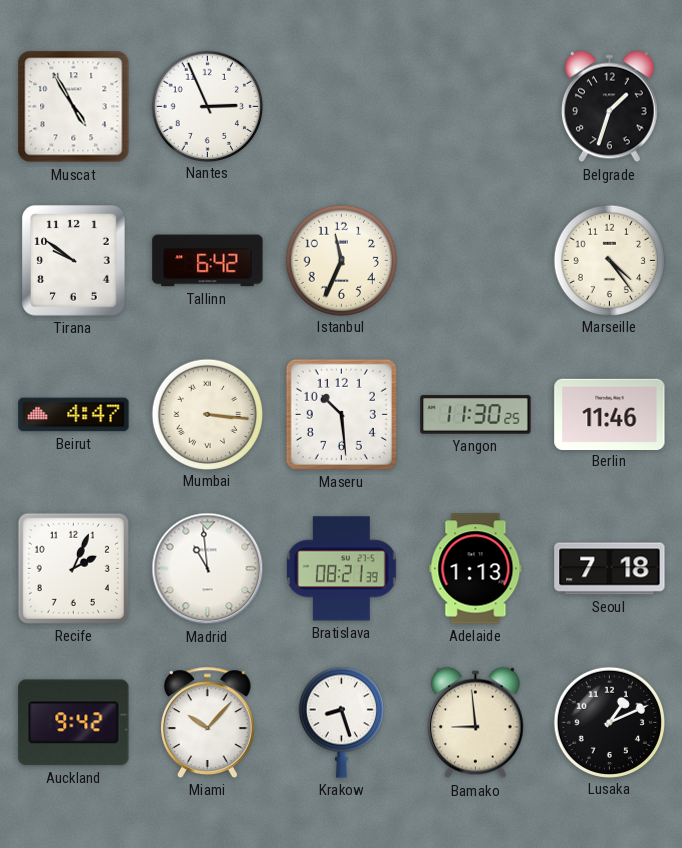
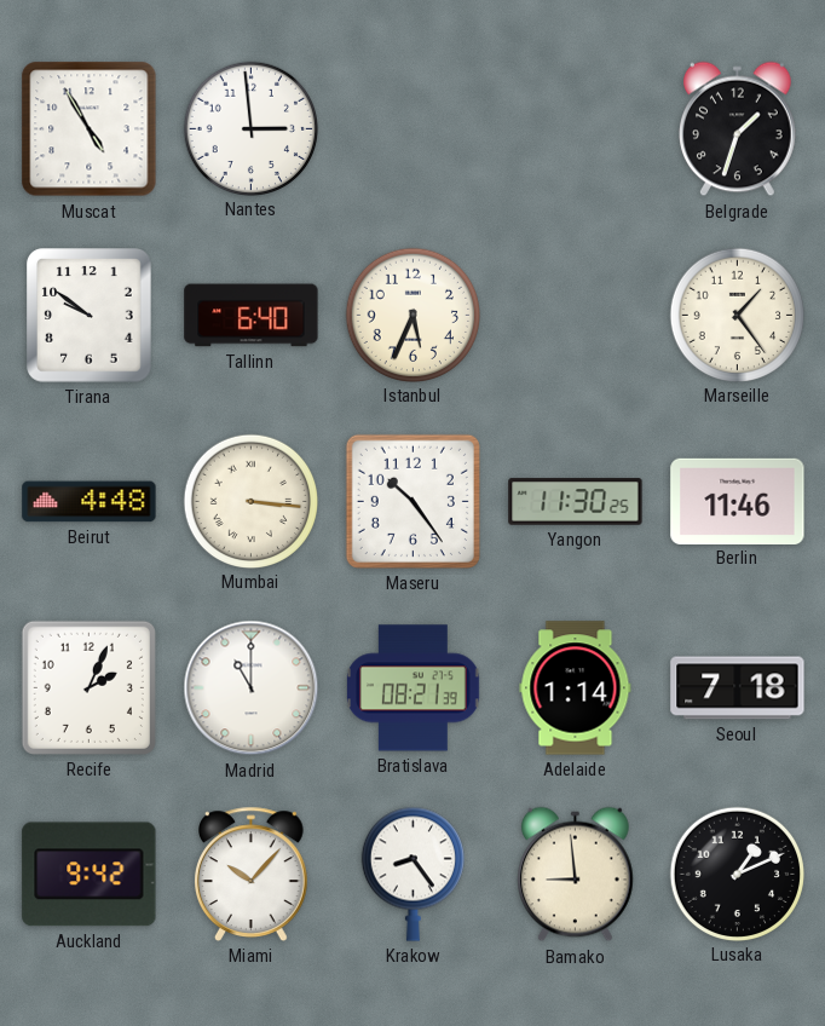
Nantes: 2:56 -> 2:59 (250, 128)
Tallinn: 6:42 -> 6:40 (252, 316)
Istanbul: 11:34 -> 5:34 (412, 315)
Marseille: 4:24 -> 1:24 (737, 315)
Beirut: 4:47 -> 4:48 (90, 502)
Maseru: 10:29 -> 10:24 (412, 501)
Madrid: 10:59 -> 11:00 (252, 688)
Adelaide: 1:13 -> 1:14 (576, 688)
Krakow: 8:27 -> 8:24 (412, 874)
